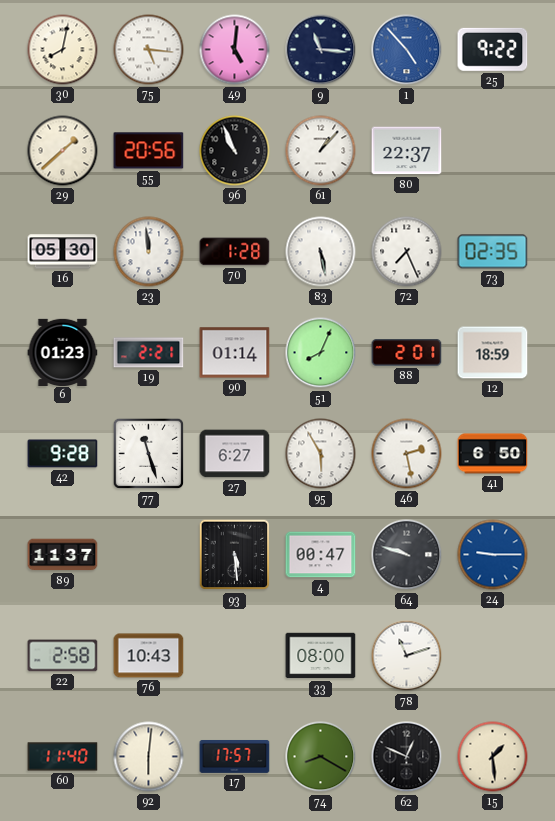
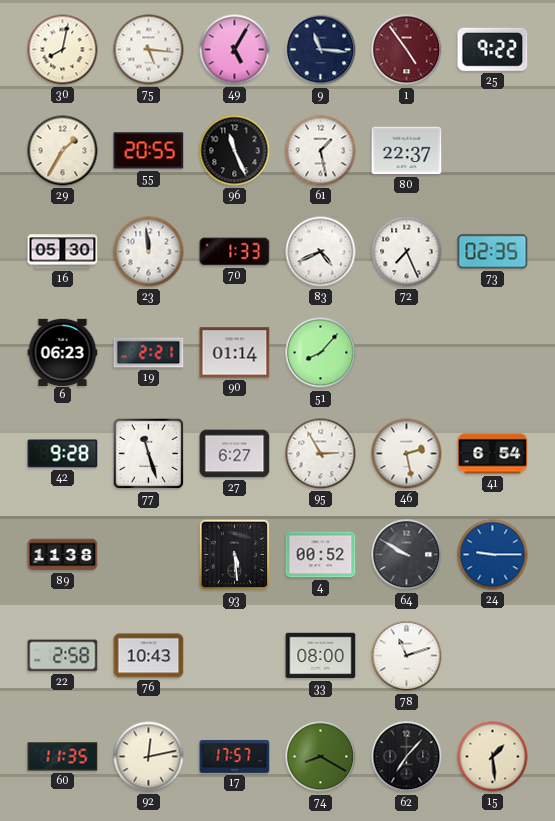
49: 5:01 -> 5:05 (235, 50)
1: 4:53 -> 4:54 (407, 50)
1 dial: blue -> burgundy (407, 50)
29: 1:38 -> 1:35 (63, 151)
55: 20:56 -> 20:55 (149, 151)
96: 10:56 -> 11:26 (235, 151)
61: 1:07 -> 1:28 (321, 151)
70: 1:28 -> 1:33 (235, 252)
83: 5:28 -> 4:41 (321, 252)
6: 01:23 -> 06:23 (63, 352)
51: 8:04 -> 8:07 (321, 353)
88: 2:01 -> none (407, 353)
12: 18:59 -> none (493, 353)
95: 5:55 -> 2:55 (321, 454)
41: 6:50 -> 6:54 (493, 454)
89: 11:37 -> 11:38 (63, 555)
4: 00:47 -> 00:52 (321, 555)
64: 9:48 -> 9:50 (407, 555)
60: 11:40 -> 11:35 (63, 757)
92: 6:01 -> 12:13 (149, 757)
62: 12:49 -> 7:07 (407, 757)
